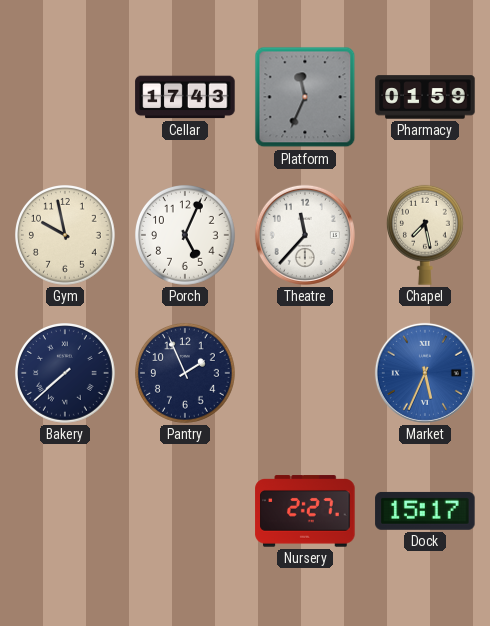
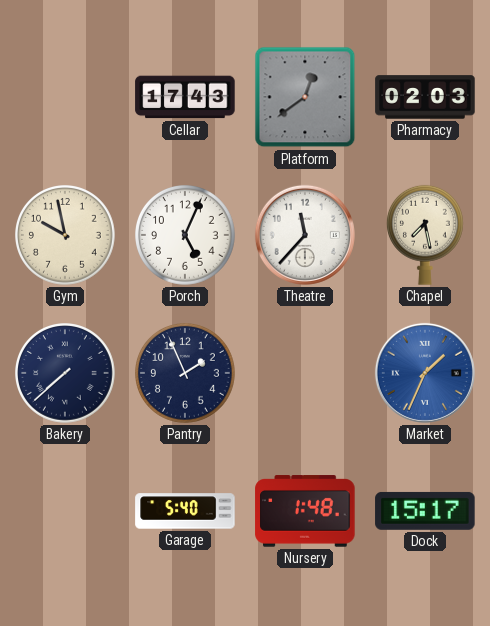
Platform: 11:34 -> 12:39 (305, 97)
Pharmacy: 01:59 -> 02:03 (425, 97)
Market: 5:34 -> 1:34 (425, 373)
Garage: none -> 5:40 (185, 511)
Nursery: 2:27 -> 1:48 (305, 511)
